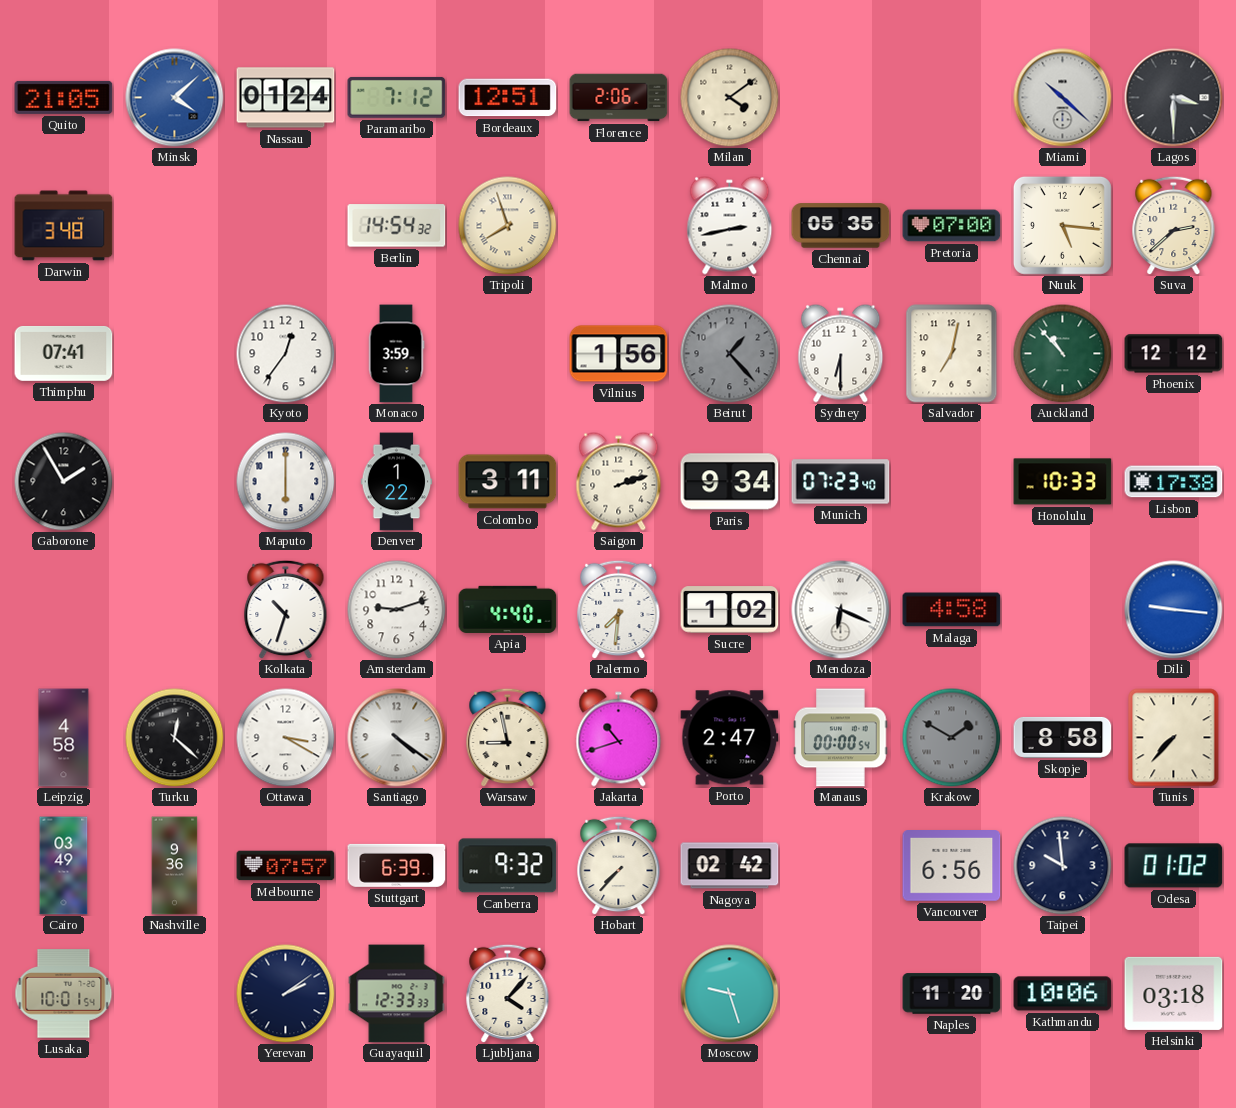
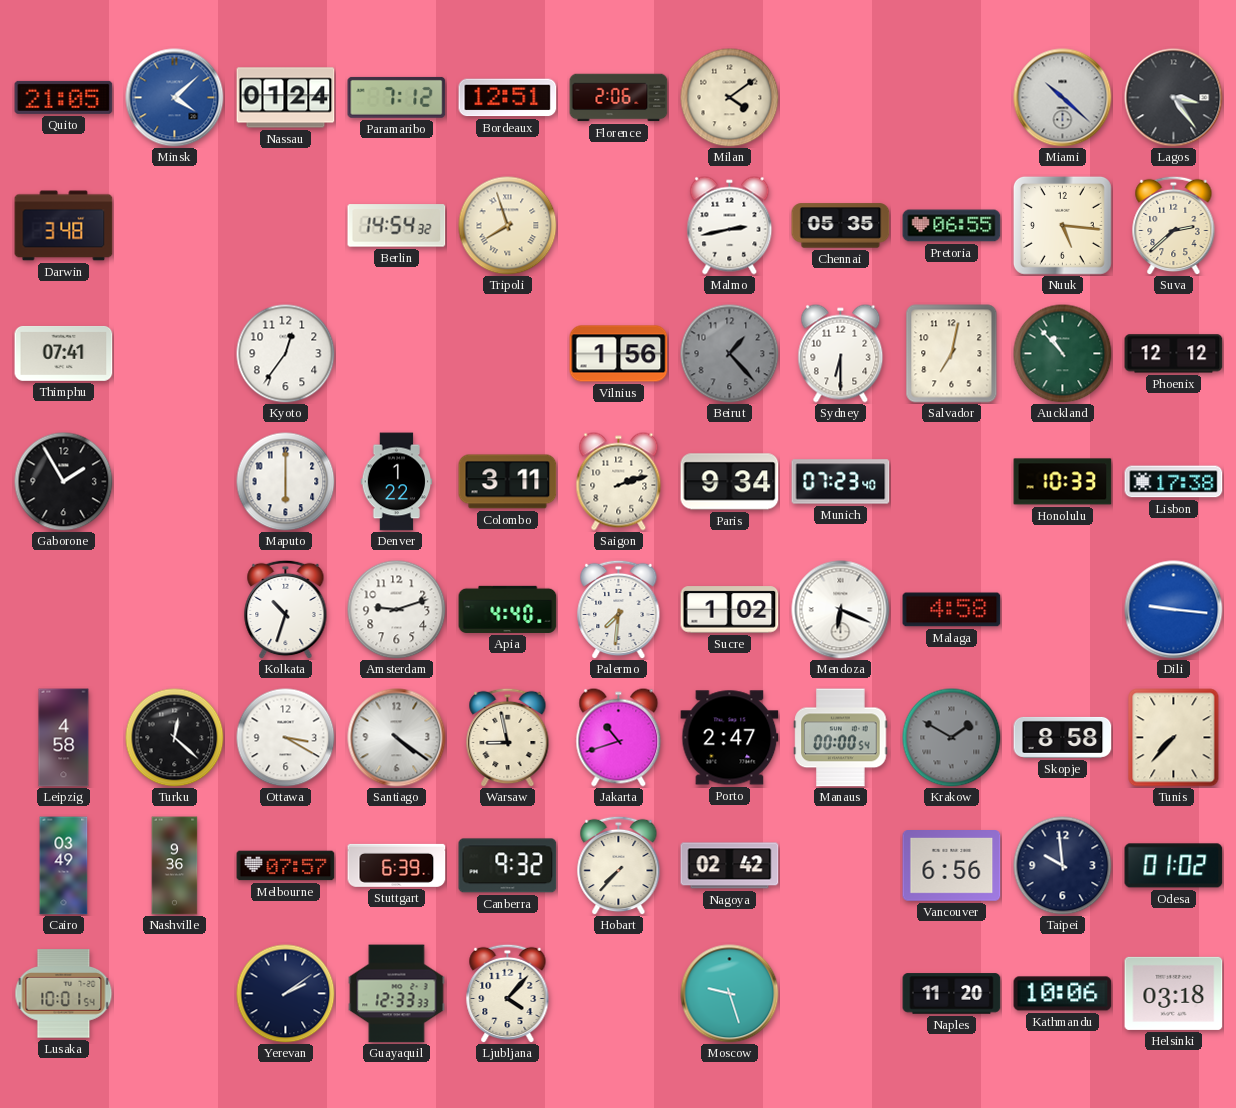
Lagos: 3:30 -> 3:24 (1174, 98)
Pretoria: 07:00 -> 06:55 (952, 226)
Monaco: 3:59 -> none (396, 354)
